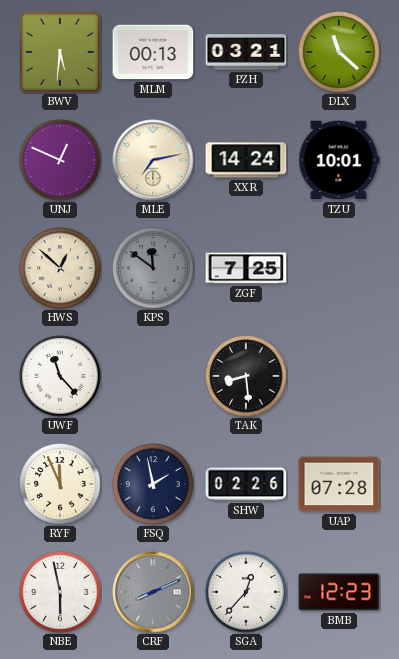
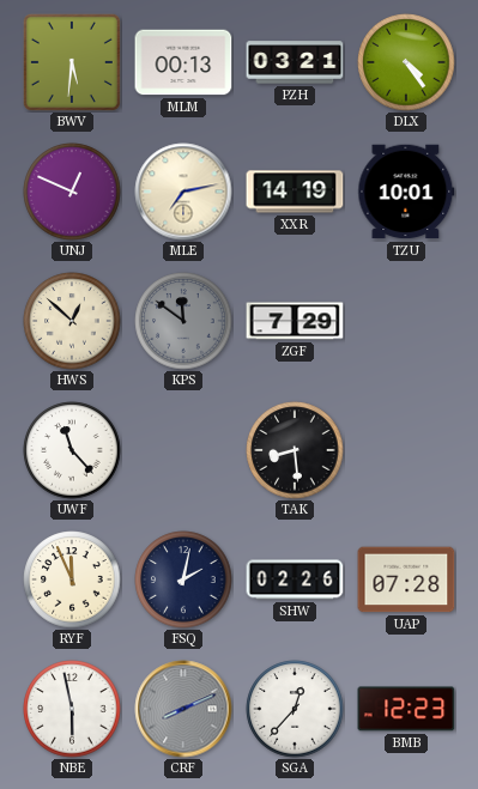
DLX: 11:22 -> 4:24 (406, 62)
XXR: 14:24 -> 14:19 (295, 192)
ZGF: 7:25 -> 7:29 (295, 321)
FSQ: 1:58 -> 2:02 (183, 579)
